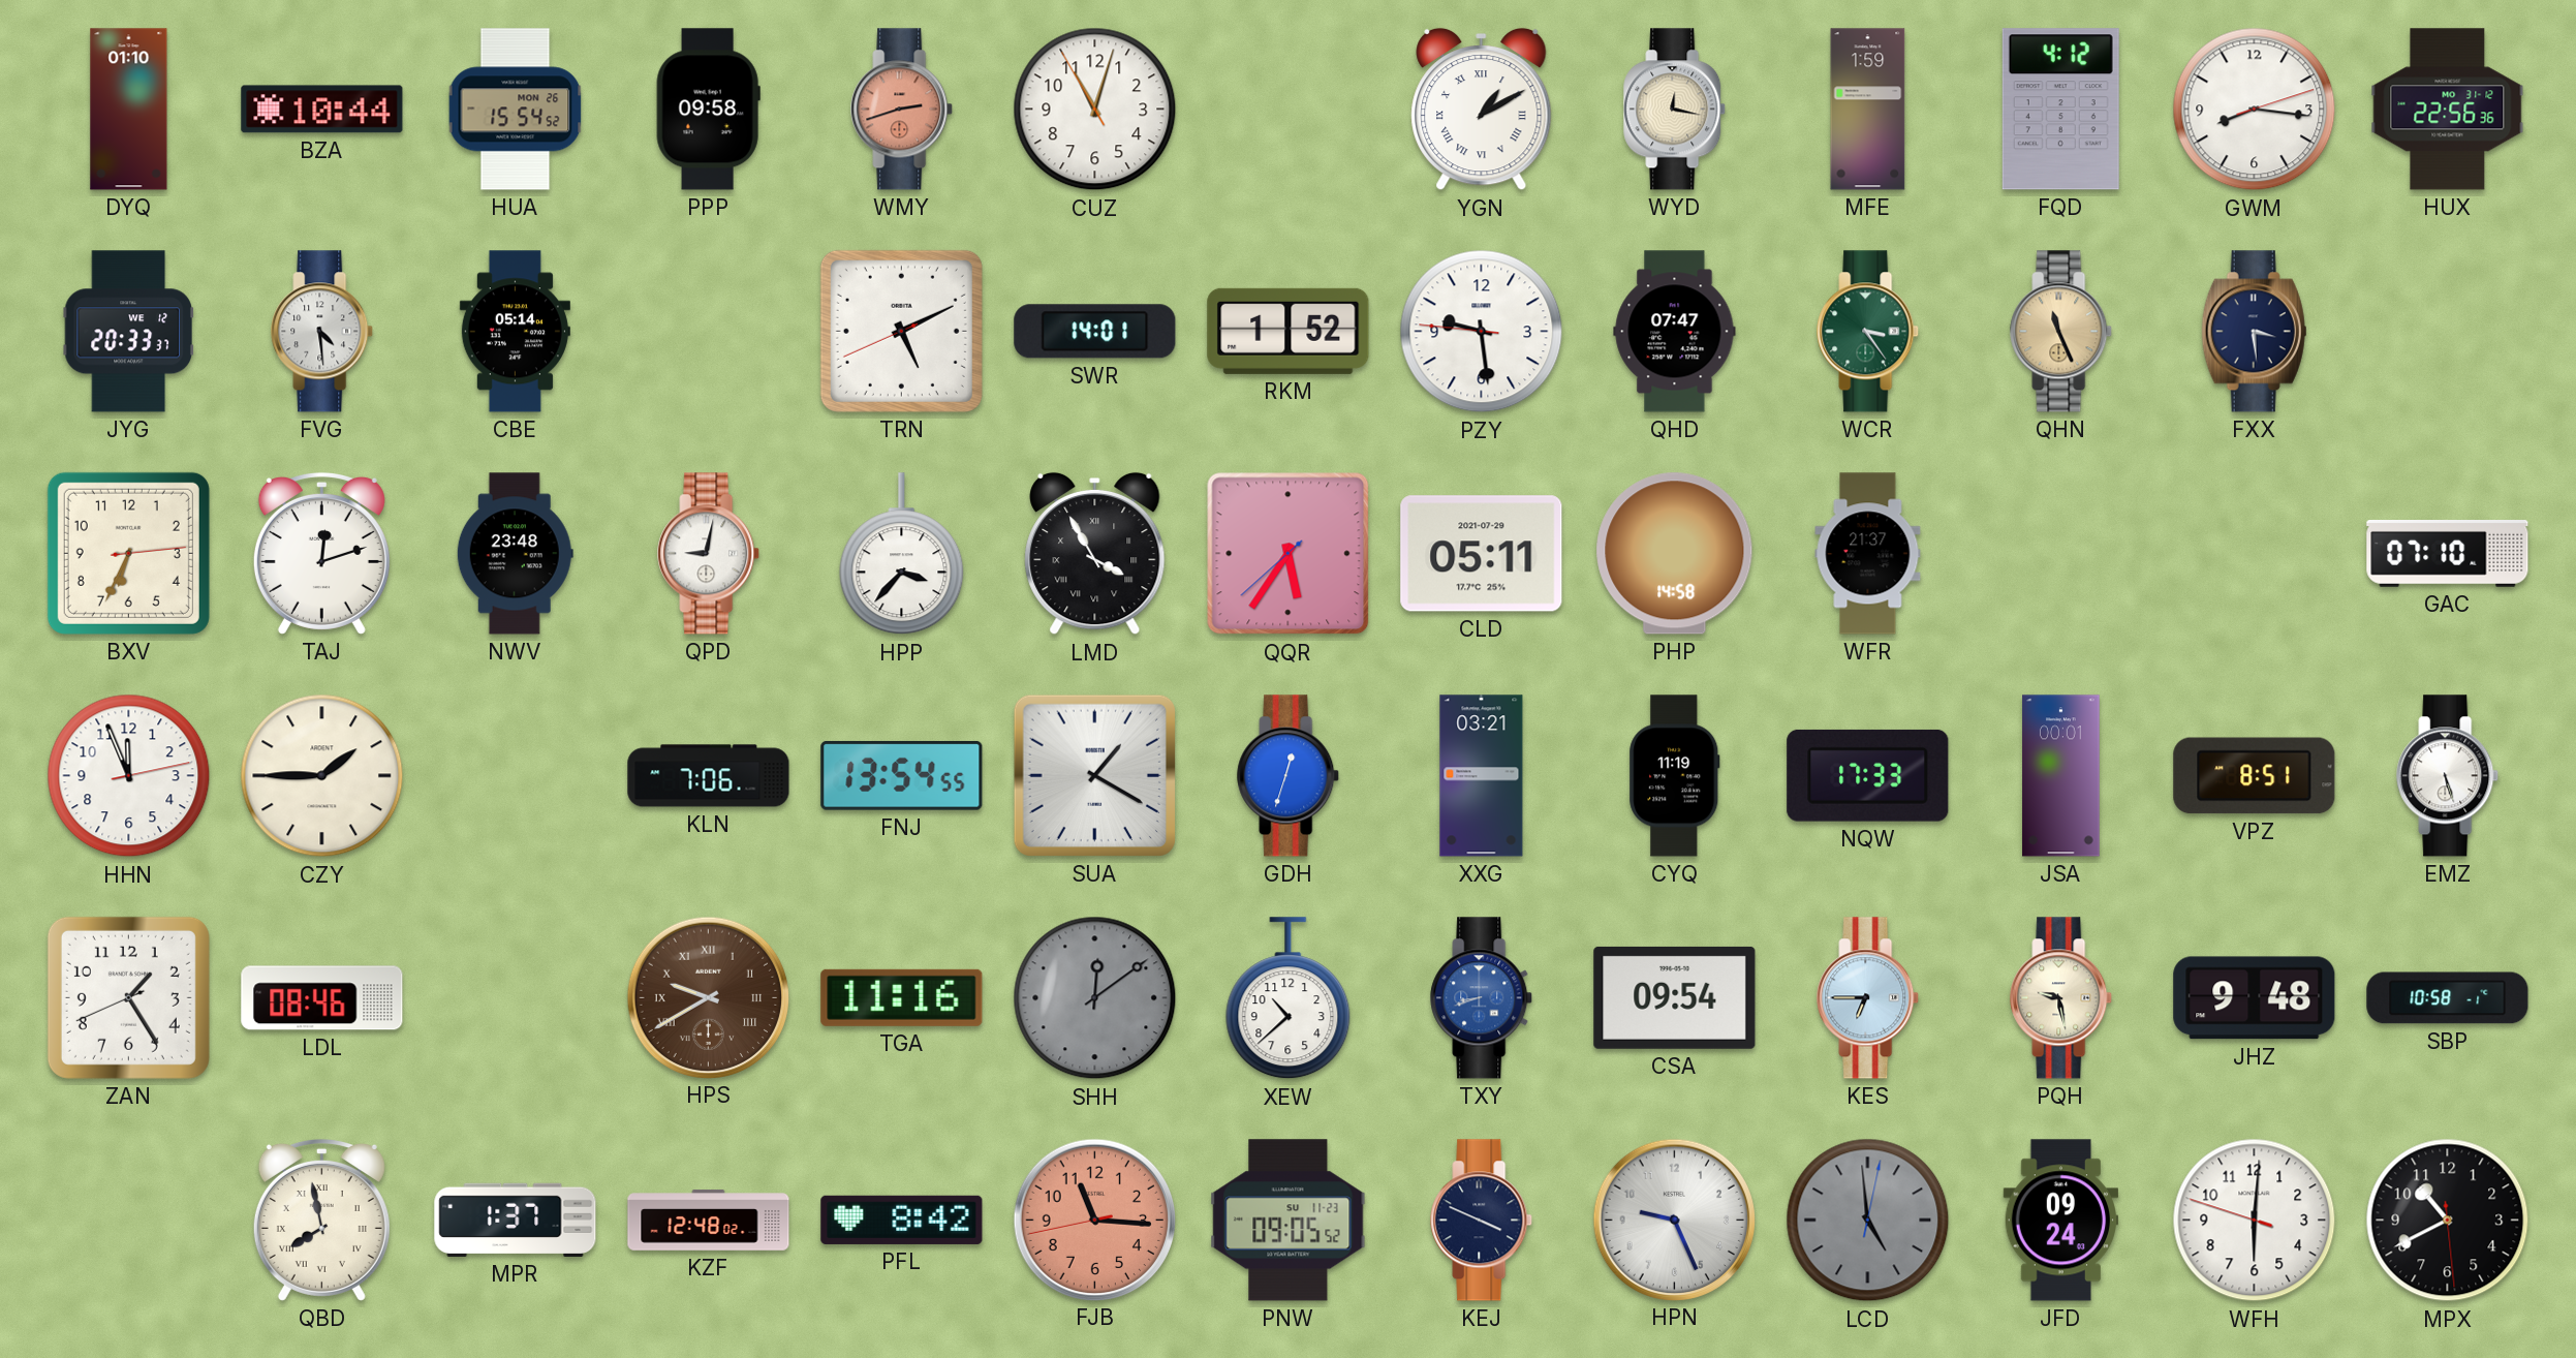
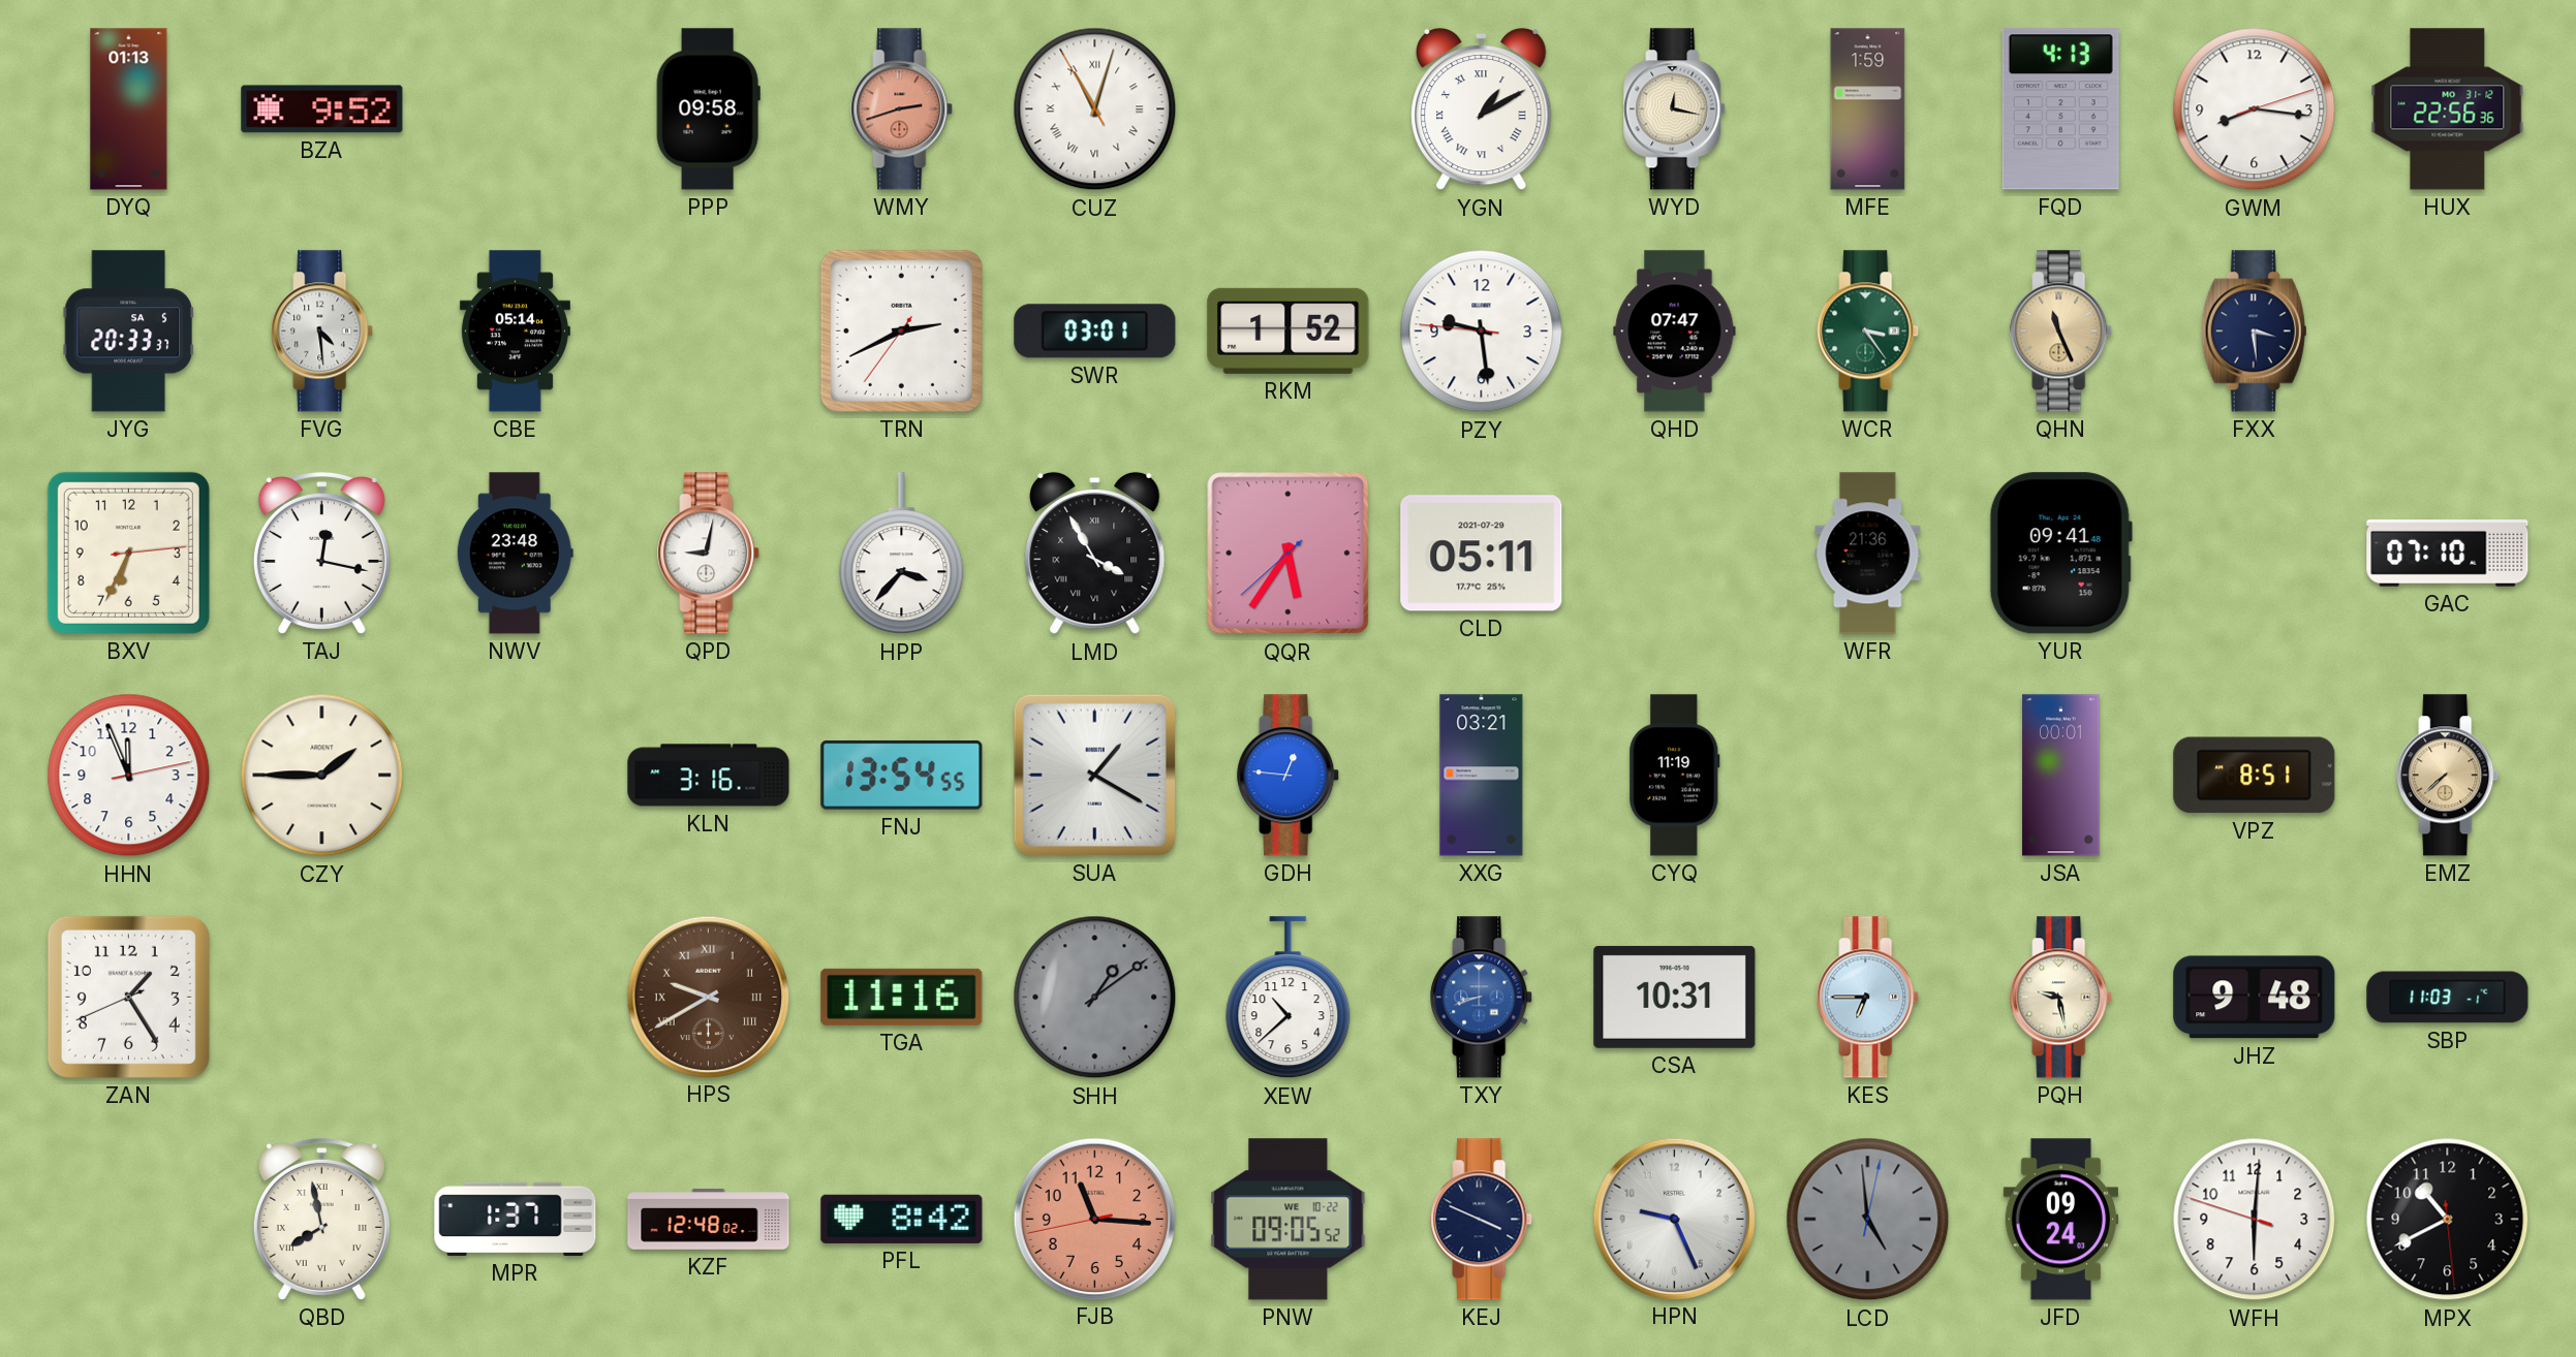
DYQ: 01:10 -> 01:13 (129, 109)
BZA: 10:44 -> 9:52 (322, 109)
HUA: 15:54 -> none (516, 110)
CUZ numerals: Arabic -> Roman (1095, 109)
FQD: 4:12 -> 4:13 (2060, 109)
JYG date: WE 12 -> SA 5 (128, 332)
TRN: 5:10 -> 2:40 (901, 330)
SWR: 14:01 -> 03:01 (1095, 332)
TAJ: 12:12 -> 12:17 (321, 553)
PHP: 14:58 -> none (1675, 554)
WFR: 21:37 -> 21:36 (1868, 554)
YUR: none -> 09:41 (2060, 554)
KLN: 7:06 -> 3:16 (709, 776)
GDH: 12:33 -> 12:46 (1289, 776)
NQW: 17:33 -> none (1868, 775)
EMZ: 5:27 -> 7:38 (2448, 776)
EMZ dial: white -> champagne (2448, 776)
LDL: 08:46 -> none (322, 998)
SHH: 12:09 -> 1:09 (1095, 998)
CSA: 09:54 -> 10:31 (1675, 997)
SBP: 10:58 -> 11:03 (2448, 998)
PNW date: SU 11-23 -> WE 10-22 (1289, 1220)
